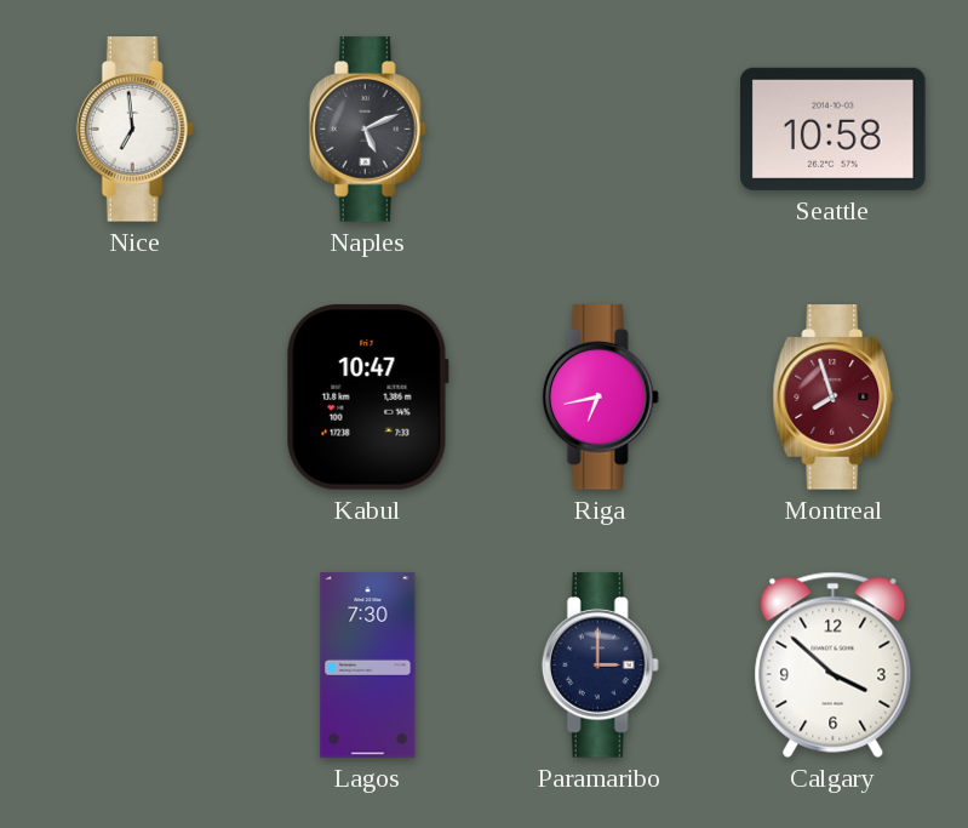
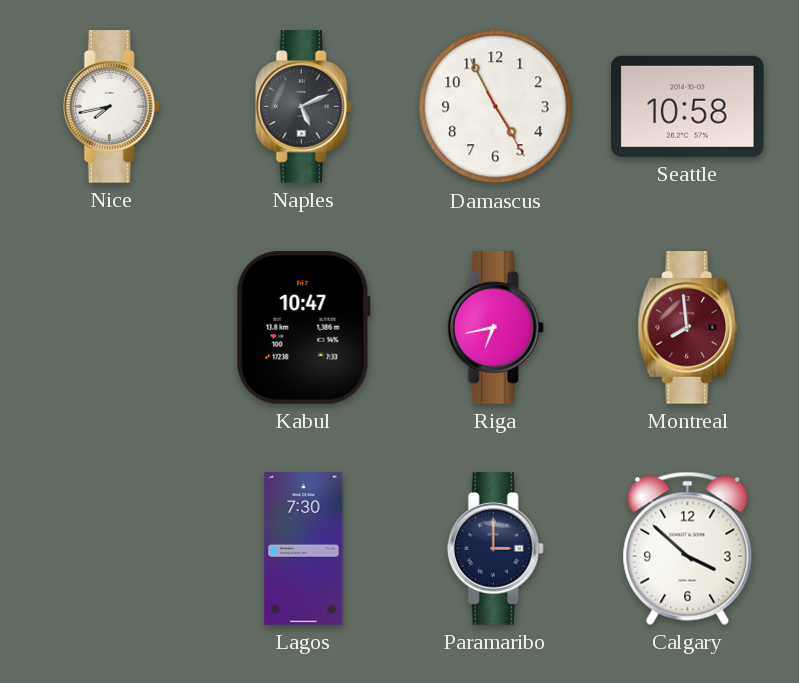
Nice: 6:59 -> 7:43 (111, 107)
Damascus: none -> 4:55 (496, 107)
Montreal: 7:57 -> 7:59 (688, 328)
